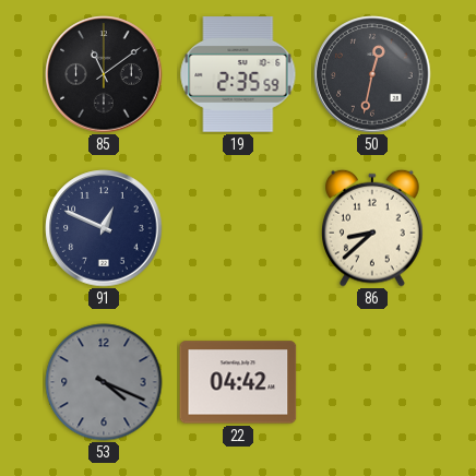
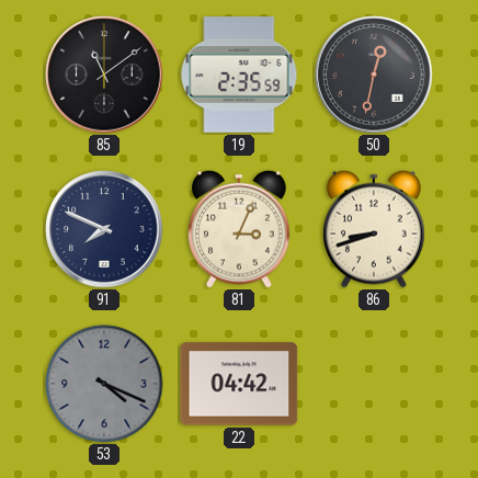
91: 12:49 -> 7:49 (104, 229)
81: none -> 3:04 (239, 229)
86: 8:38 -> 8:42 (374, 229)
